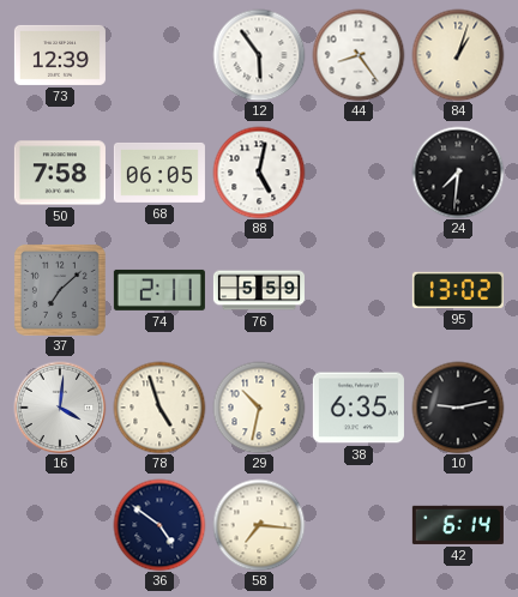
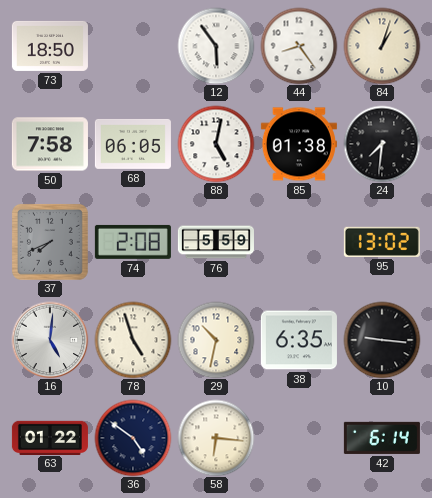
73: 12:39 -> 18:50 (50, 46)
85: none -> 01:38 (299, 144)
37: 7:08 -> 7:41 (50, 242)
74: 2:11 -> 2:08 (133, 242)
16: 4:01 -> 5:01 (50, 340)
10: 9:13 -> 9:16 (382, 340)
63: none -> 01:22 (50, 437)
58: 7:16 -> 6:16 (216, 438)
